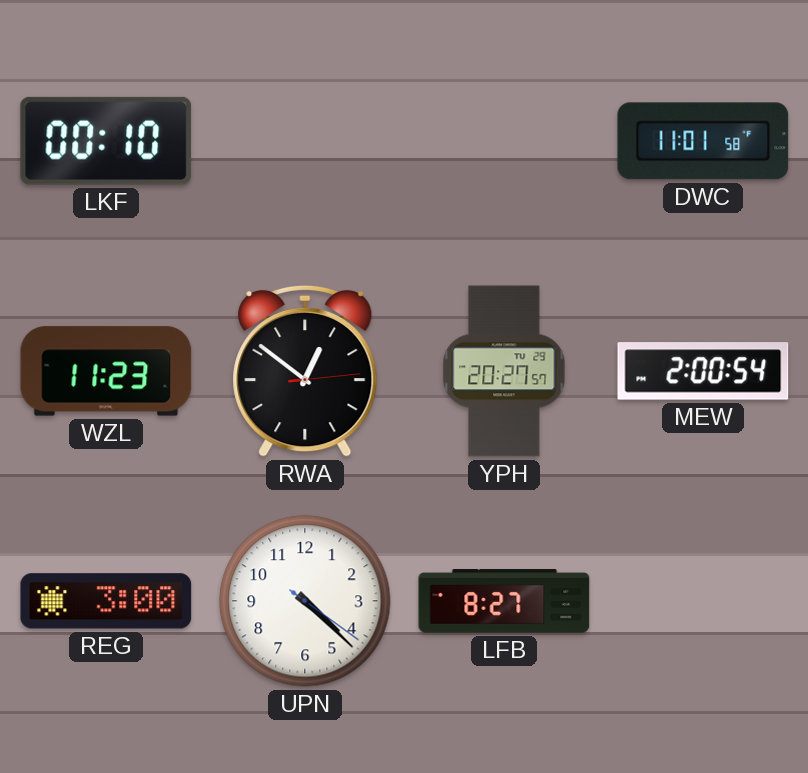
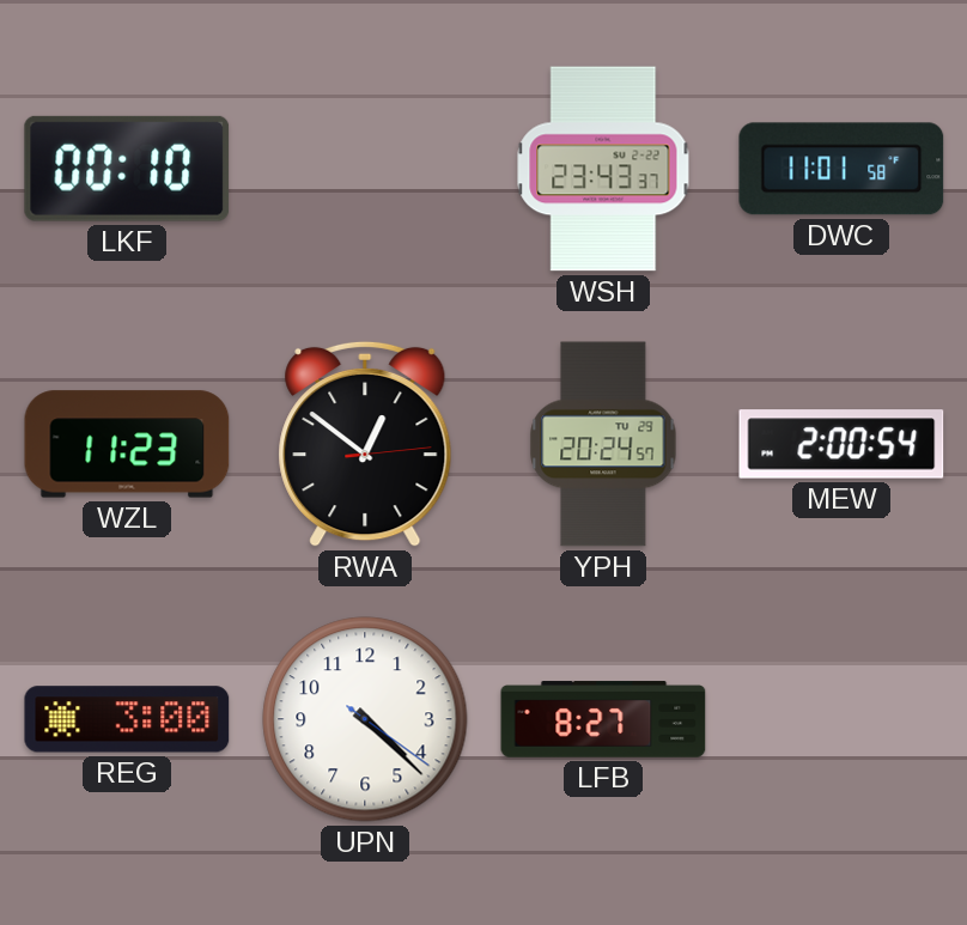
WSH: none -> 23:43 (603, 169)
YPH: 20:27 -> 20:24 (603, 444)
